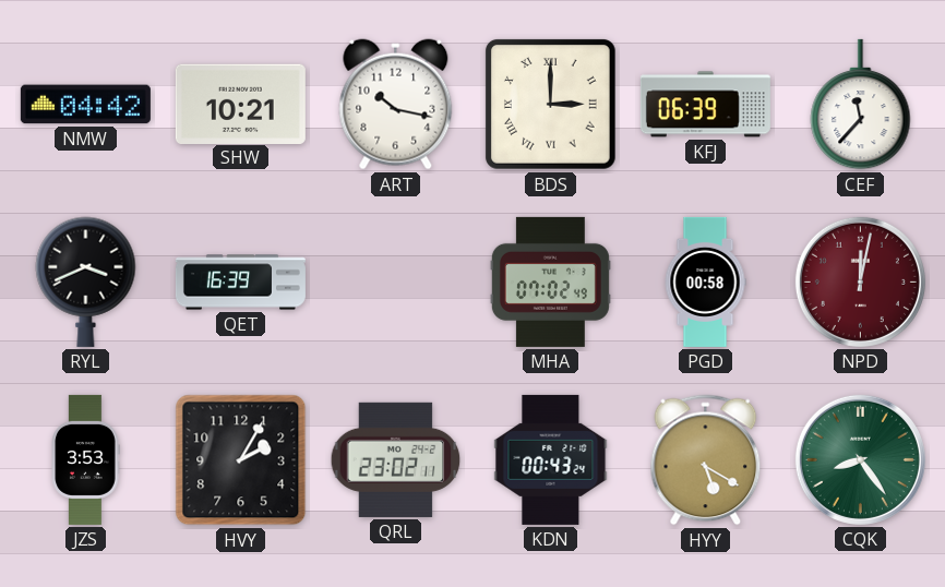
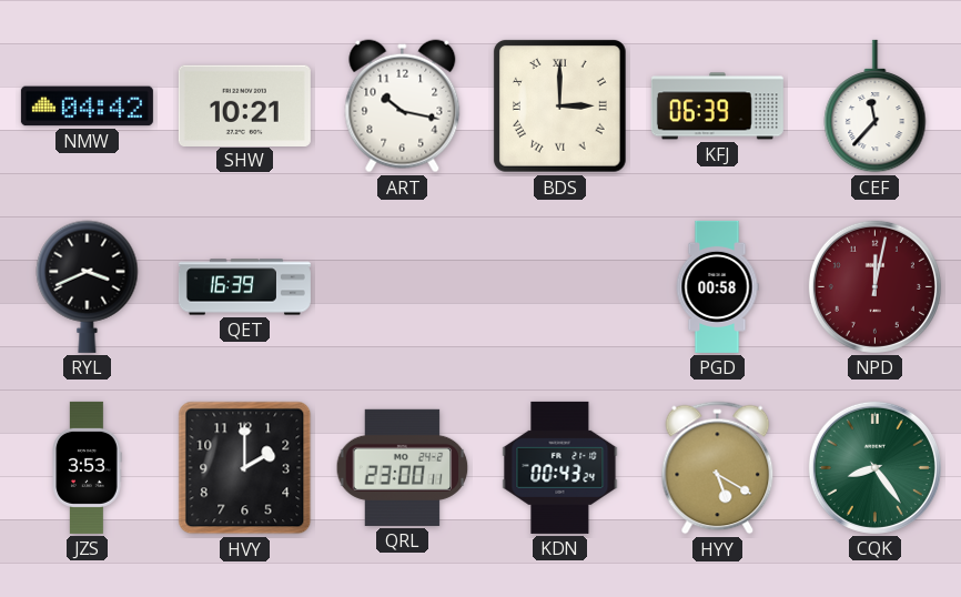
MHA: 07:02 -> none (550, 281)
HVY: 2:05 -> 2:00 (245, 468)
QRL: 23:02 -> 23:00 (403, 467)
